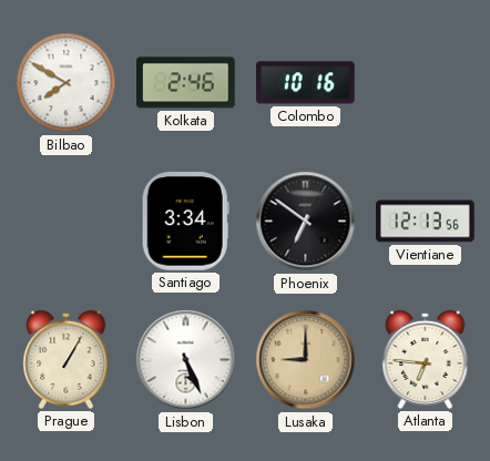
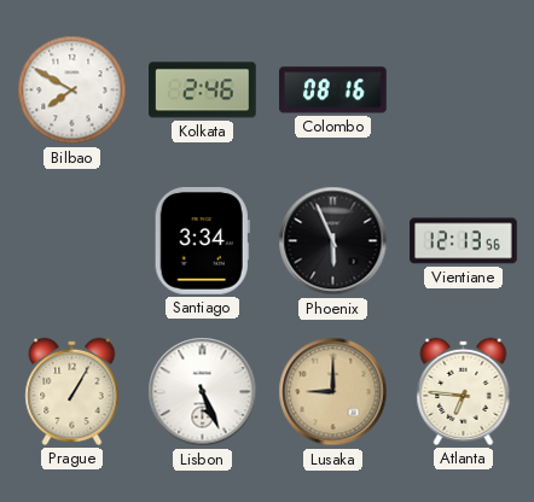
Colombo: 10:16 -> 08:16 (333, 91)
Phoenix: 6:51 -> 5:56 (333, 241)
